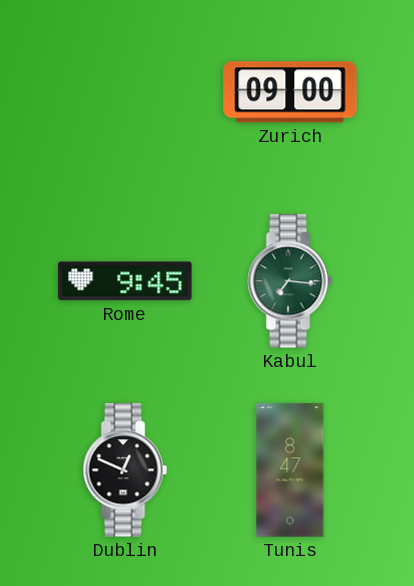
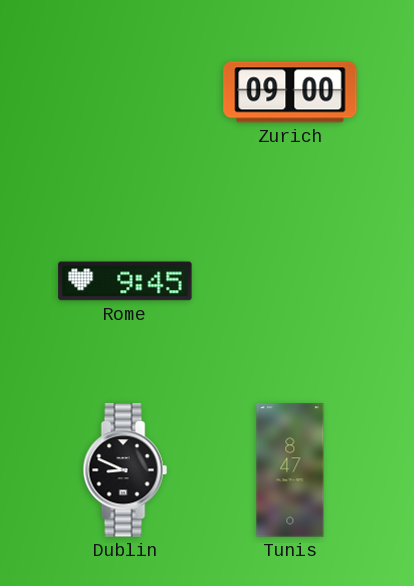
Kabul: 7:16 -> none (290, 281)
Dublin: 12:49 -> 8:49 (125, 470)
